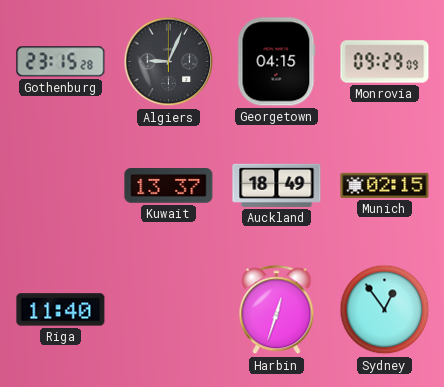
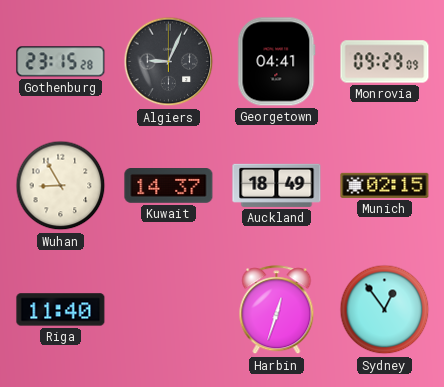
Georgetown: 04:15 -> 04:41 (277, 62)
Wuhan: none -> 8:55 (61, 186)
Kuwait: 13:37 -> 14:37 (169, 186)
